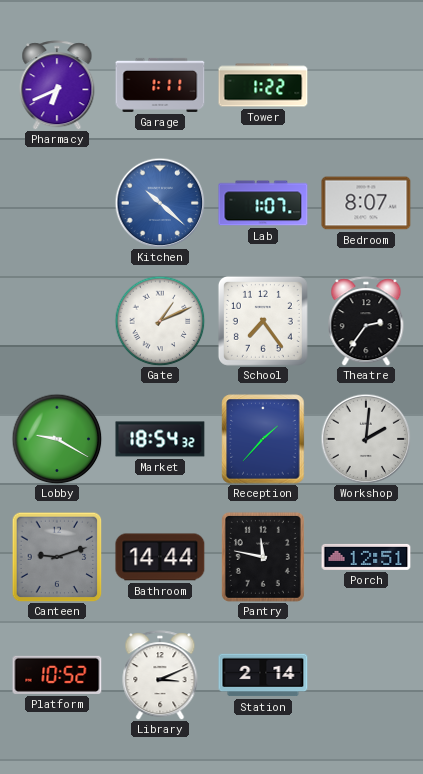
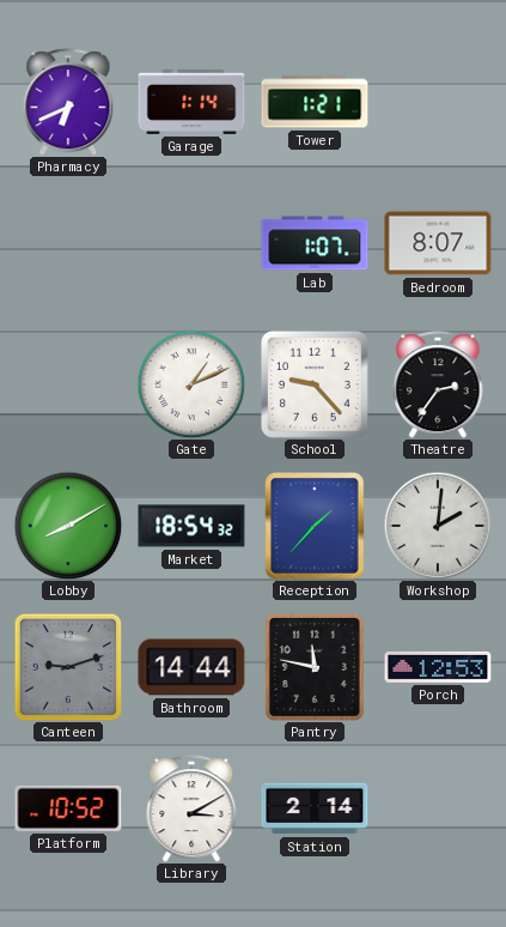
Garage: 1:11 -> 1:14 (191, 102)
Tower: 1:22 -> 1:21 (315, 102)
Kitchen: 10:22 -> none (160, 203)
School: 7:24 -> 9:23 (315, 384)
Lobby: 9:20 -> 8:10 (68, 526)
Porch: 12:51 -> 12:53 (438, 667)
Library: 3:11 -> 3:10 (191, 808)
